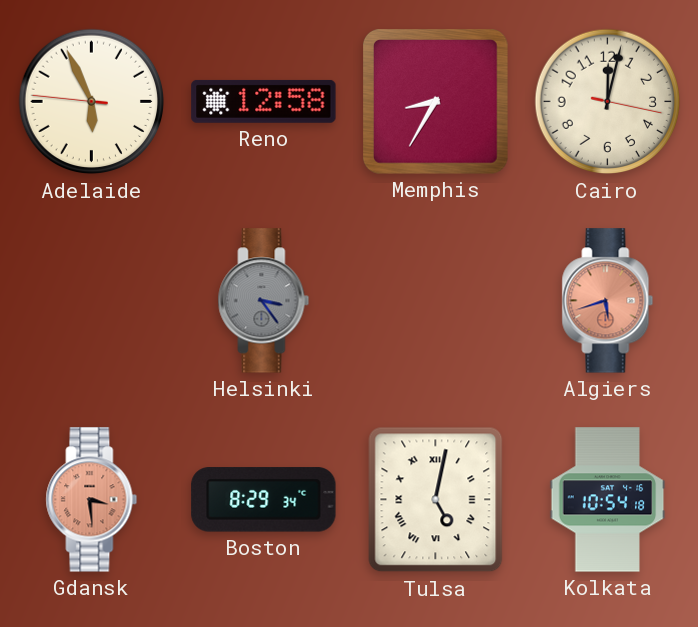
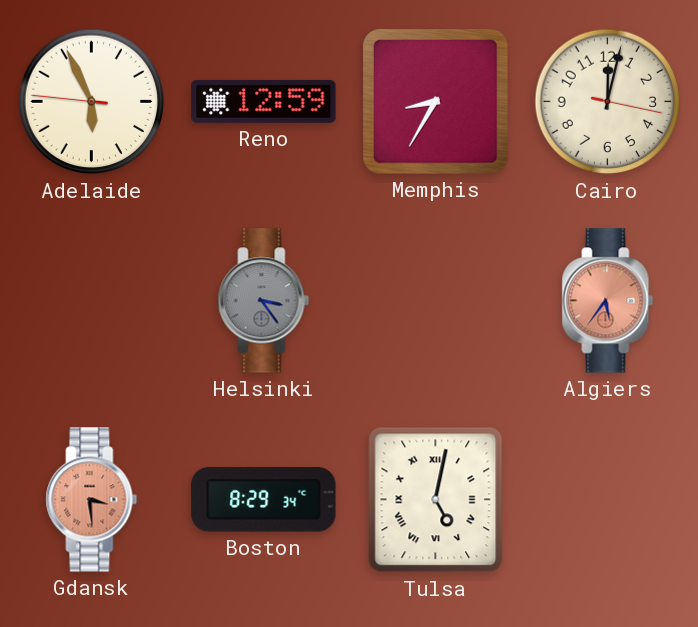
Reno: 12:58 -> 12:59 (264, 101)
Algiers: 5:42 -> 5:36 (608, 301)
Kolkata: 10:54 -> none (608, 500)
